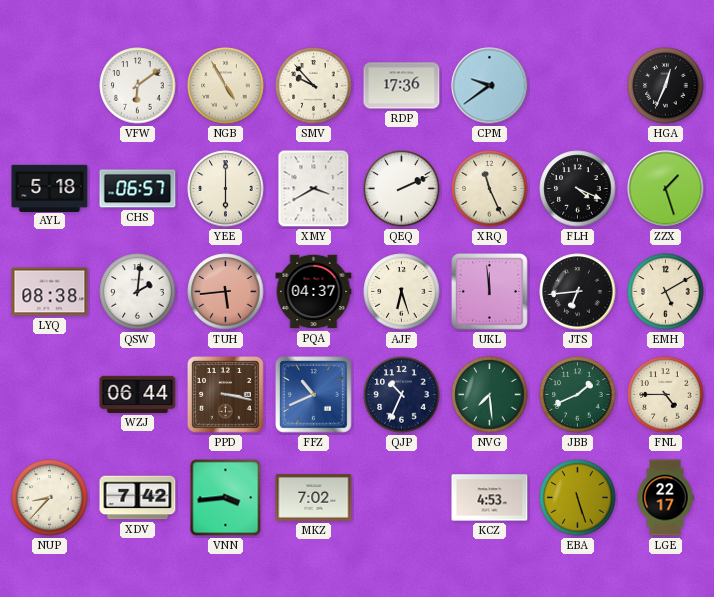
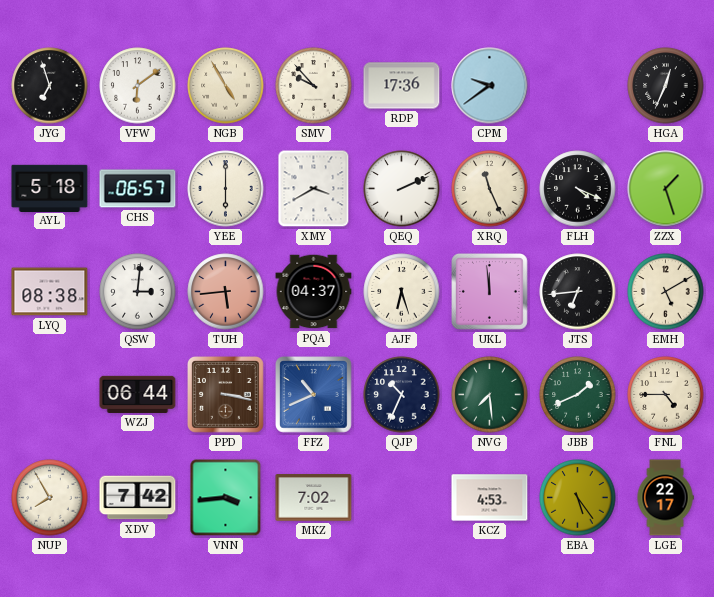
JYG: none -> 6:57 (50, 86)
QSW: 2:01 -> 3:01 (138, 292)
NUP: 8:37 -> 7:55 (50, 498)
EBA: 5:27 -> 5:24 (578, 498)
